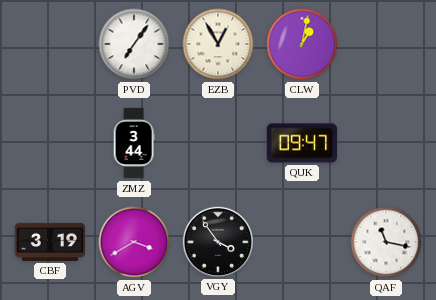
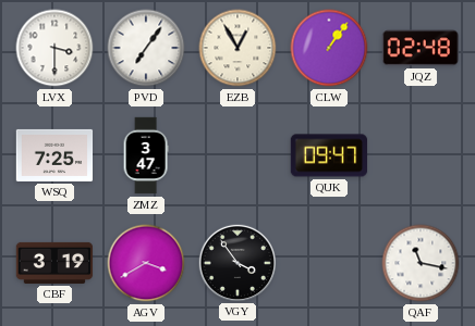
LVX: none -> 3:30 (54, 48)
CLW: 1:02 -> 1:06 (329, 48)
JQZ: none -> 02:48 (421, 48)
WSQ: none -> 7:25 (54, 155)
ZMZ: 3:44 -> 3:47 (146, 155)
